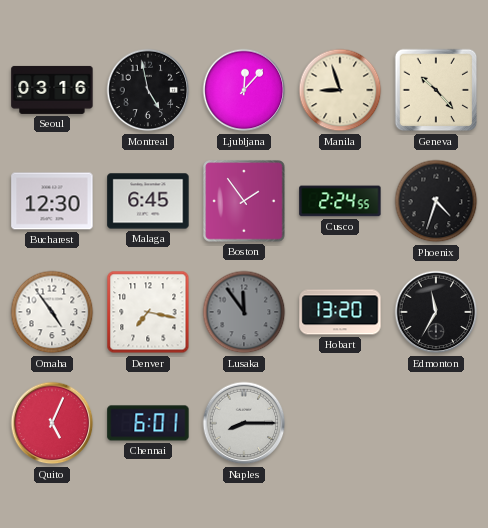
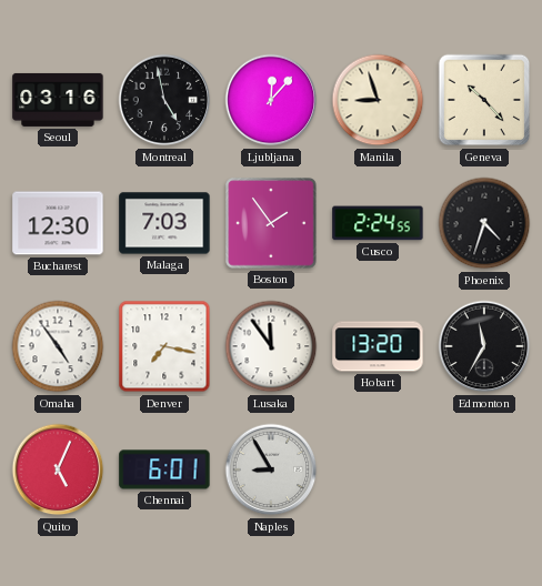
Malaga: 6:45 -> 7:03 (164, 223)
Lusaka dial: grey -> white (271, 346)
Naples: 8:15 -> 8:55 (271, 469)
